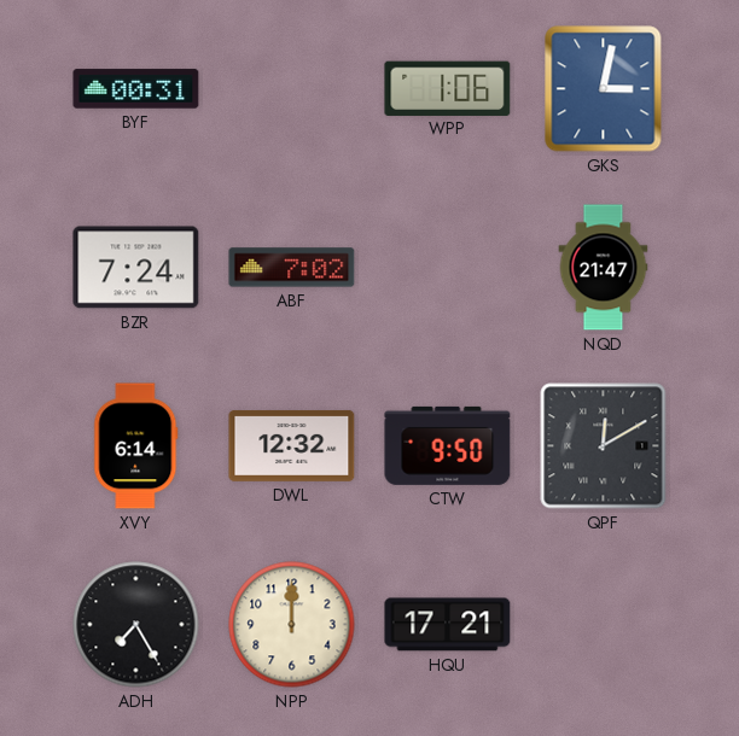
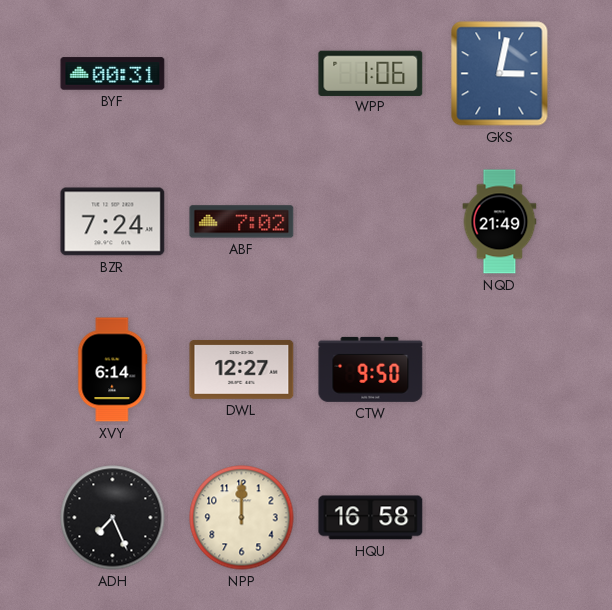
NQD: 21:47 -> 21:49 (500, 222)
DWL: 12:32 -> 12:27 (242, 369)
QPF: 12:10 -> none (604, 446)
ADH: 7:25 -> 7:26 (113, 518)
HQU: 17:21 -> 16:58 (371, 518)
